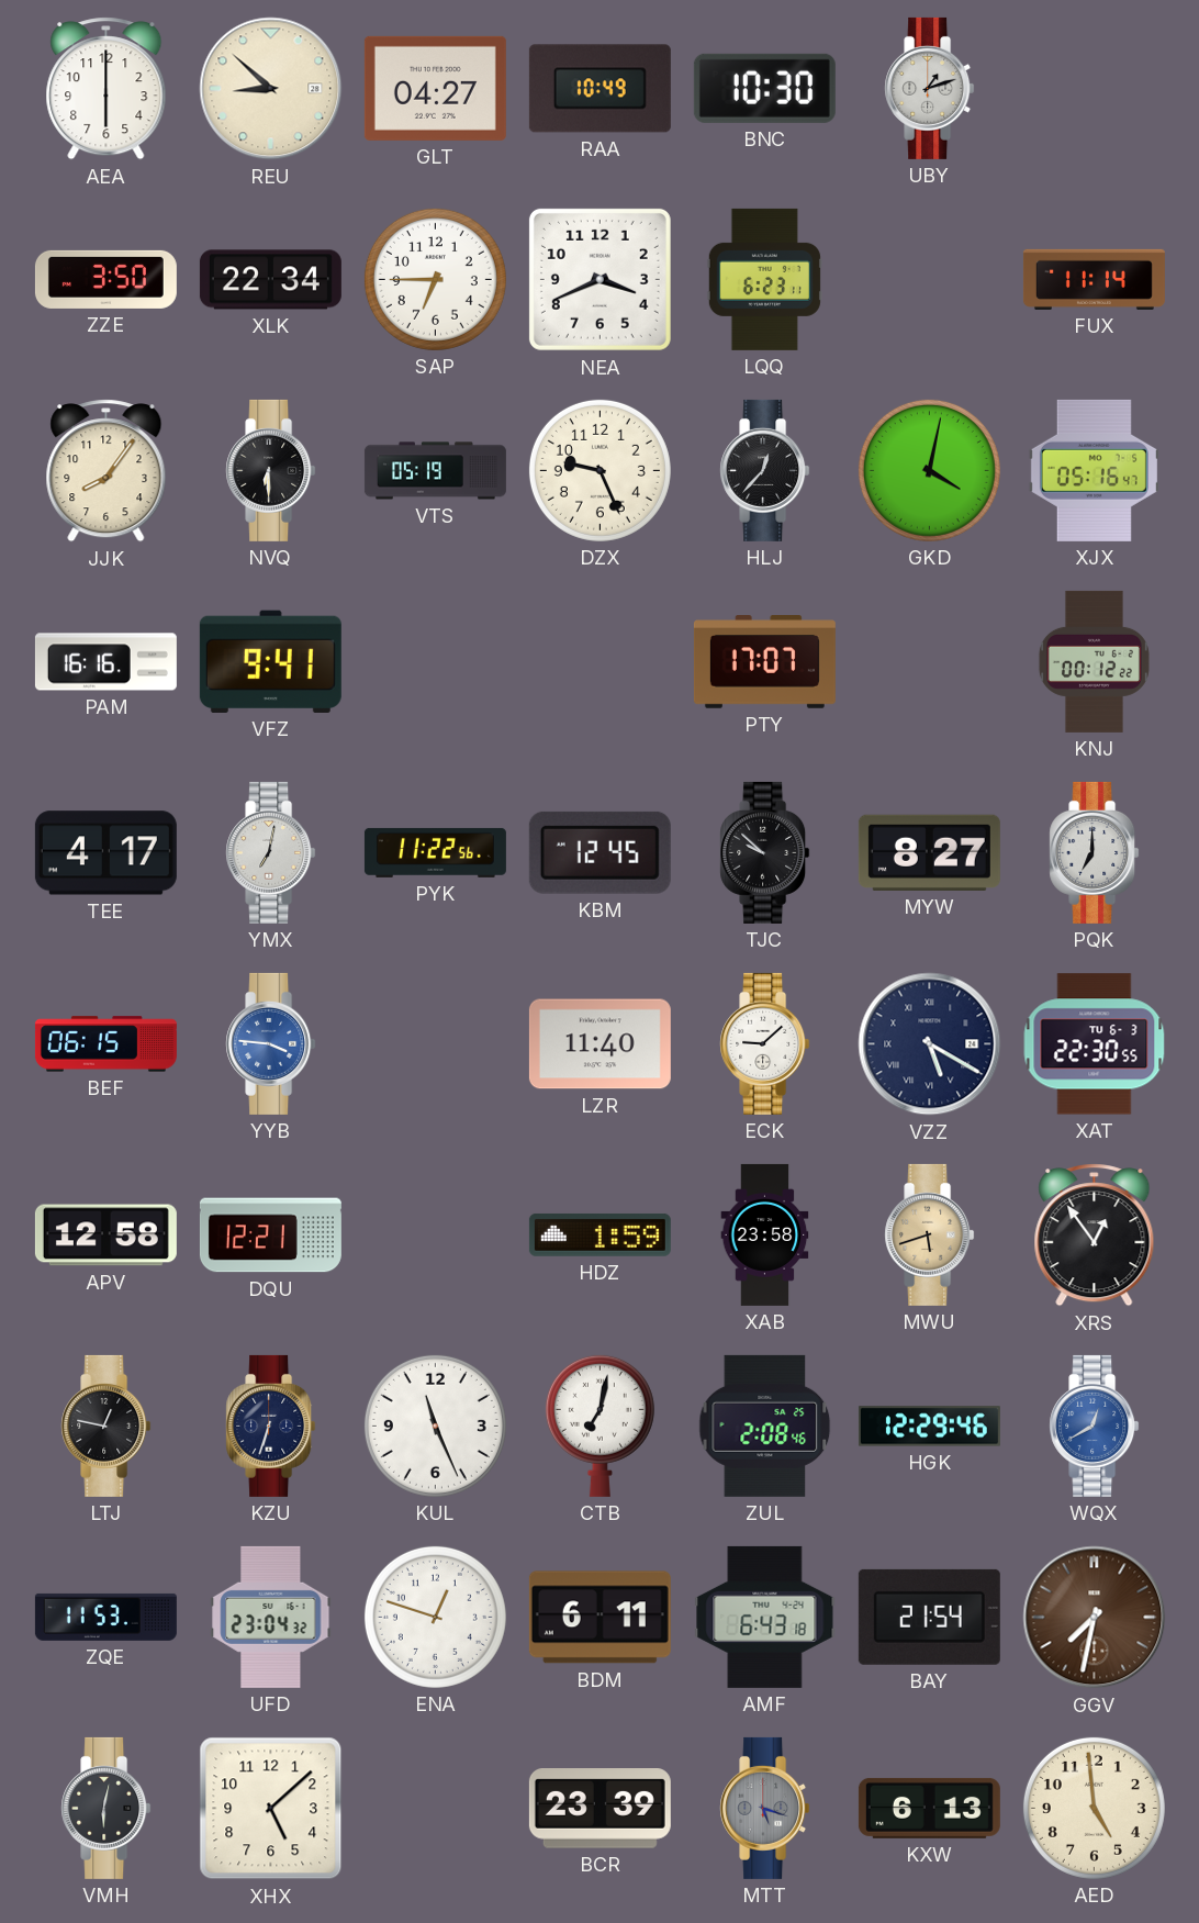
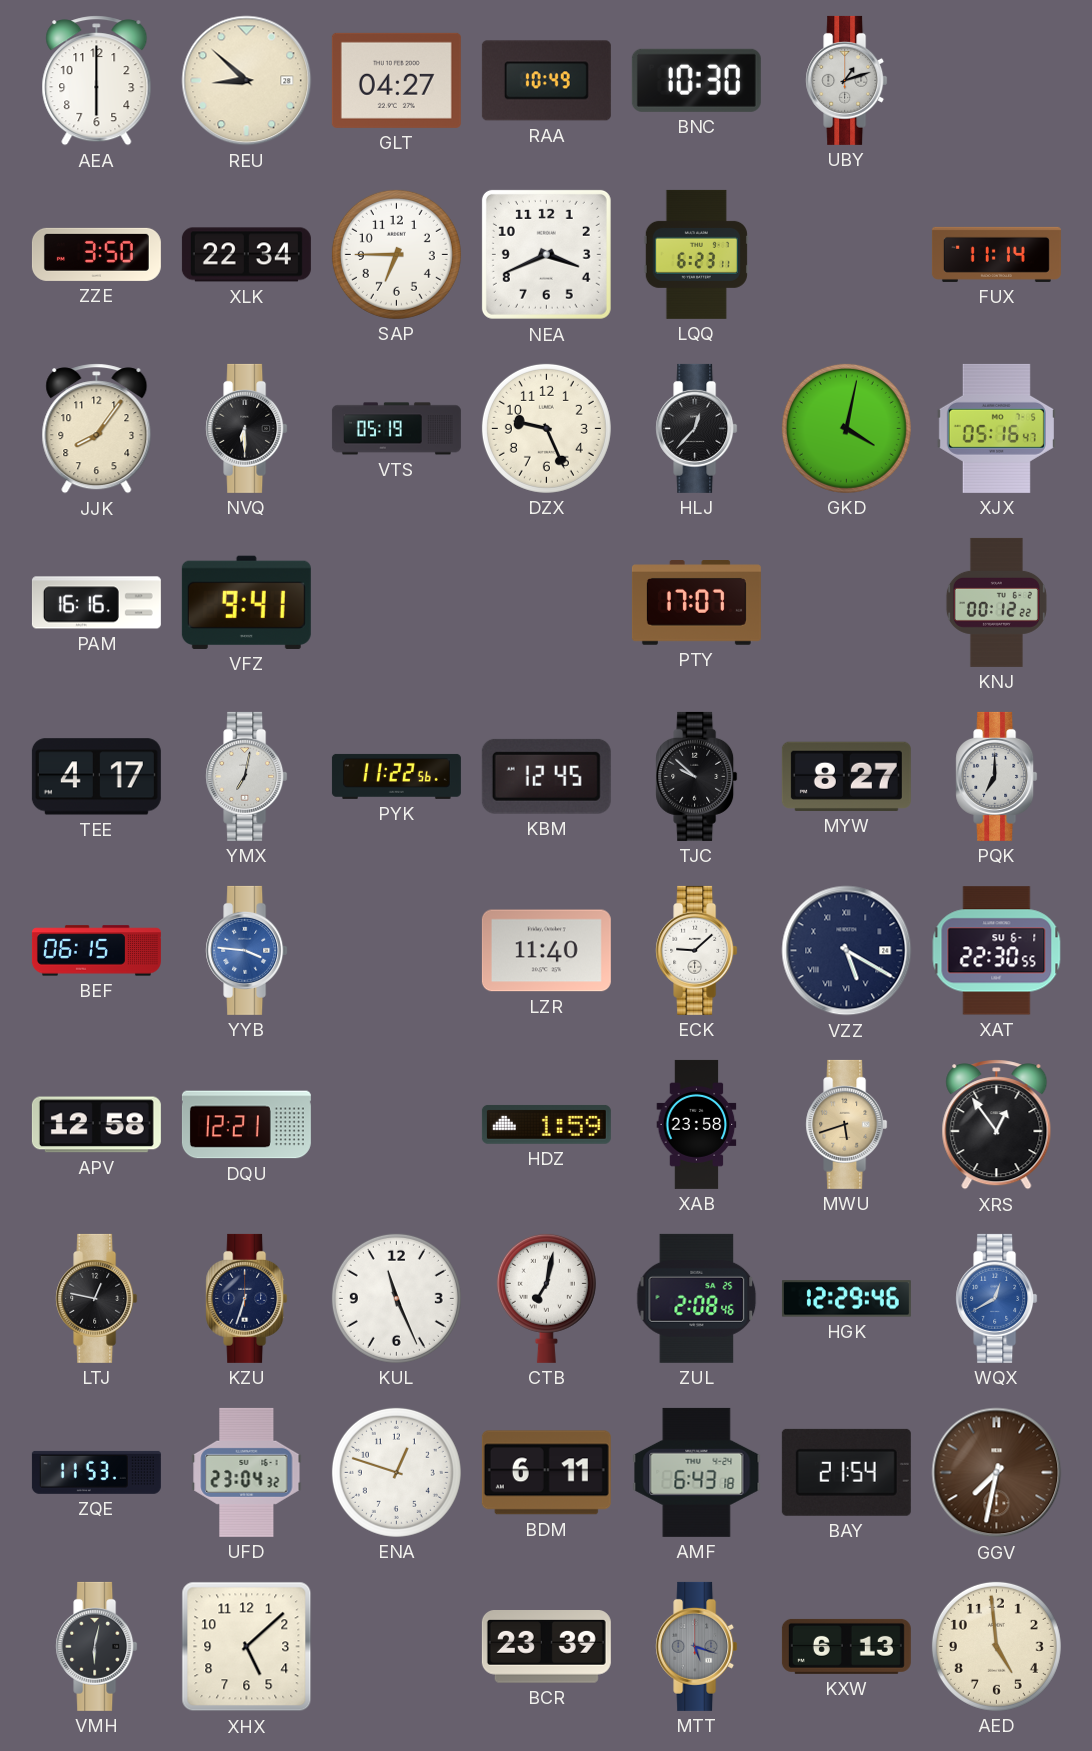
XAT date: TU 6-3 -> SU 6-1 (997, 951)
